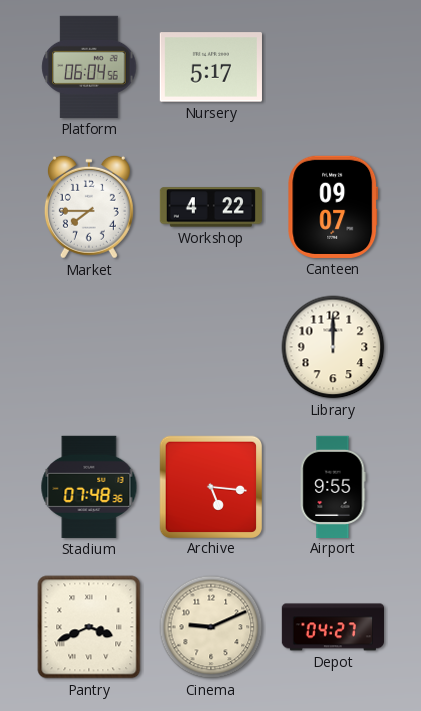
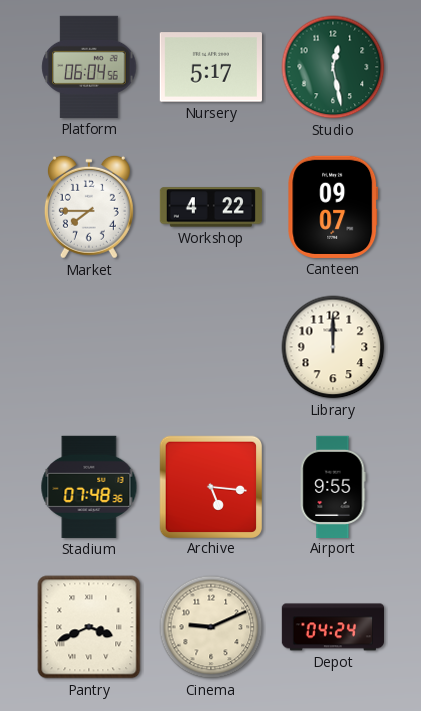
Studio: none -> 12:28 (333, 67)
Depot: 04:27 -> 04:24 (332, 627)
